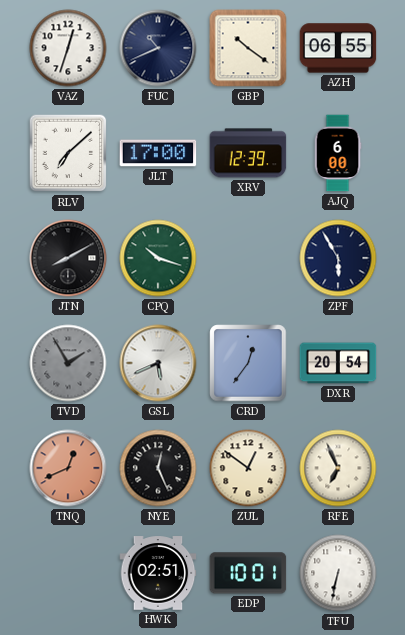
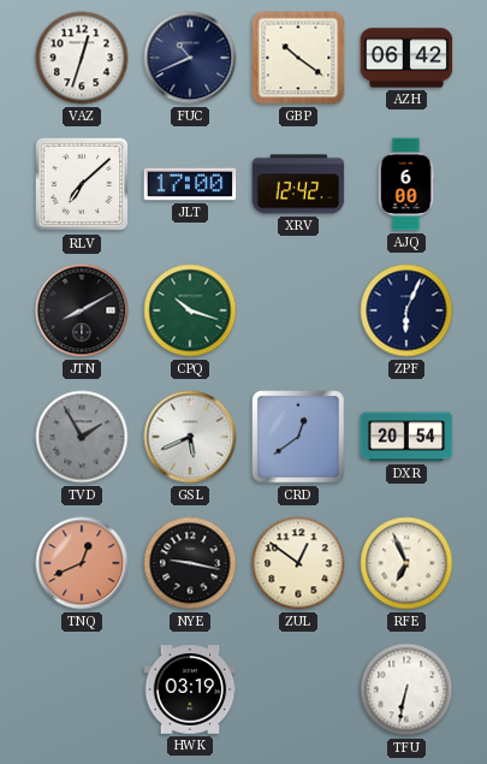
AZH: 06:55 -> 06:42 (406, 58)
XRV: 12:39 -> 12:42 (298, 184)
ZPF: 5:55 -> 6:04 (406, 310)
CRD: 12:36 -> 12:39 (298, 437)
NYE: 12:26 -> 9:17 (190, 563)
HWK: 02:51 -> 03:19 (190, 689)
EDP: 10:01 -> none (248, 573)
